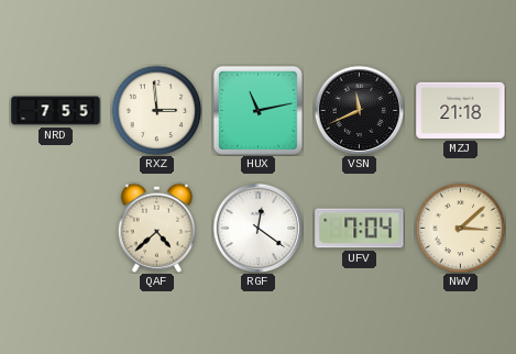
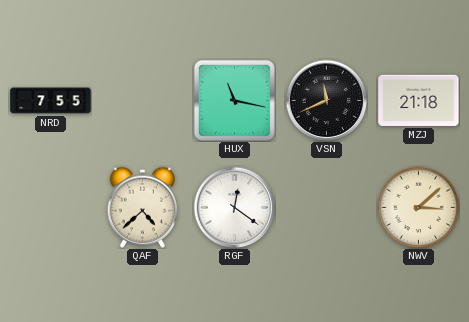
RXZ: 2:59 -> none (156, 110)
HUX: 11:13 -> 11:17 (234, 100)
UFV: 7:04 -> none (360, 229)
